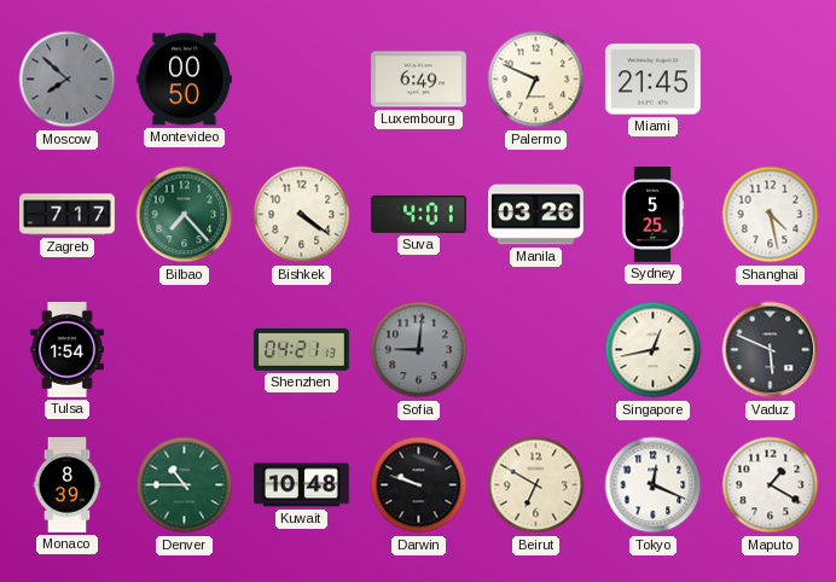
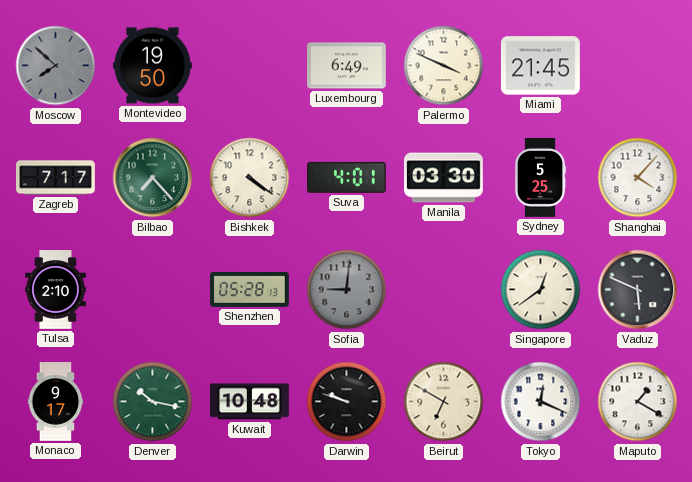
Montevideo: 00:50 -> 19:50 (153, 66)
Palermo: 6:49 -> 3:49 (444, 66)
Manila: 03:26 -> 03:30 (444, 178)
Shanghai: 4:28 -> 4:07 (638, 178)
Tulsa: 1:54 -> 2:10 (56, 290)
Shenzhen: 04:21 -> 05:28 (250, 289)
Singapore: 12:43 -> 12:39 (541, 290)
Monaco: 8:39 -> 9:17 (56, 402)
Denver: 10:45 -> 10:17 (153, 402)
